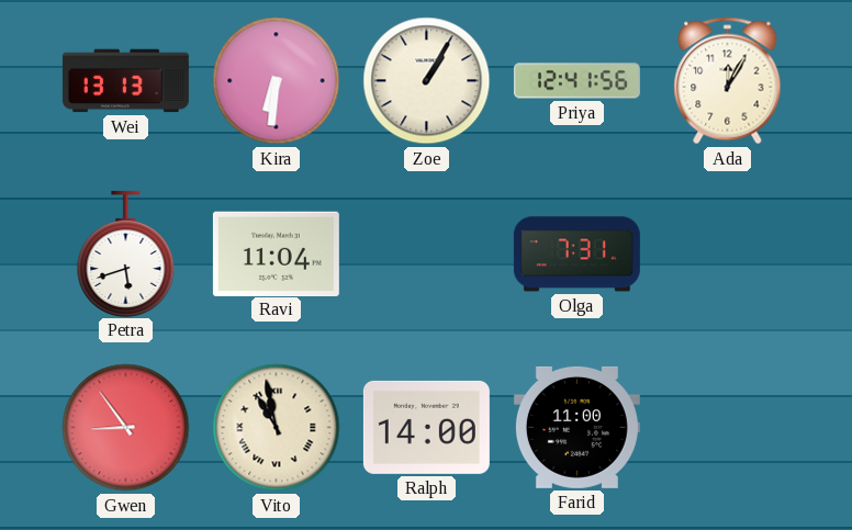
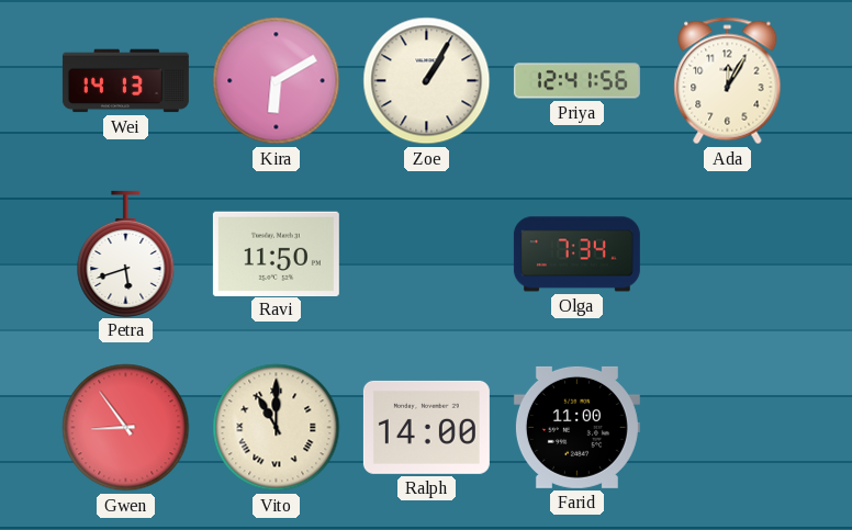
Wei: 13:13 -> 14:13 (125, 81)
Kira: 6:31 -> 6:10 (277, 81)
Ravi: 11:04 -> 11:50 (276, 253)
Olga: 7:31 -> 7:34 (576, 255)
Vito: 10:58 -> 11:00 (277, 428)
